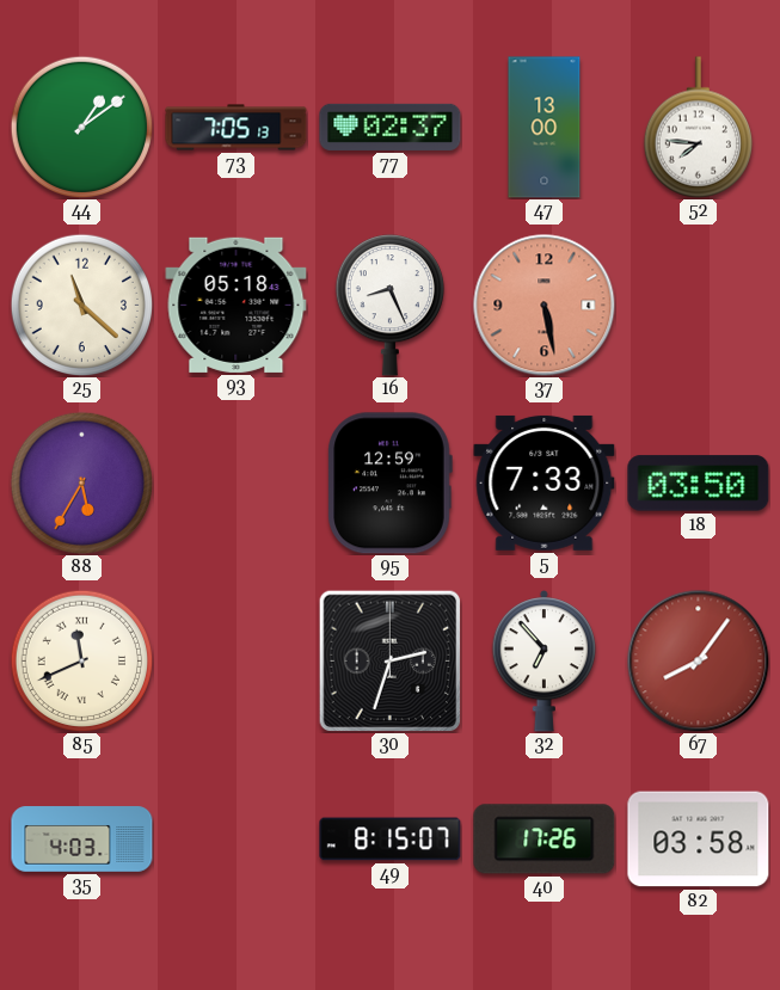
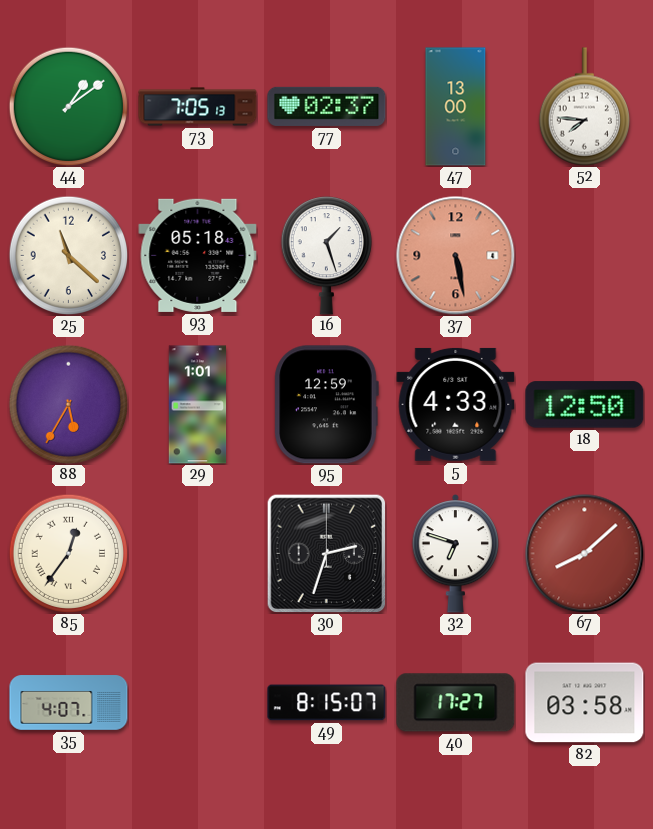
16: 8:26 -> 1:27 (326, 256)
29: none -> 1:01 (198, 405)
5: 7:33 -> 4:33 (456, 404)
18: 03:50 -> 12:50 (585, 405)
85: 11:41 -> 12:36 (68, 553)
32: 6:53 -> 6:48 (456, 554)
67: 8:06 -> 8:08 (585, 554)
35: 4:03 -> 4:07 (69, 703)
40: 17:26 -> 17:27 (456, 703)
